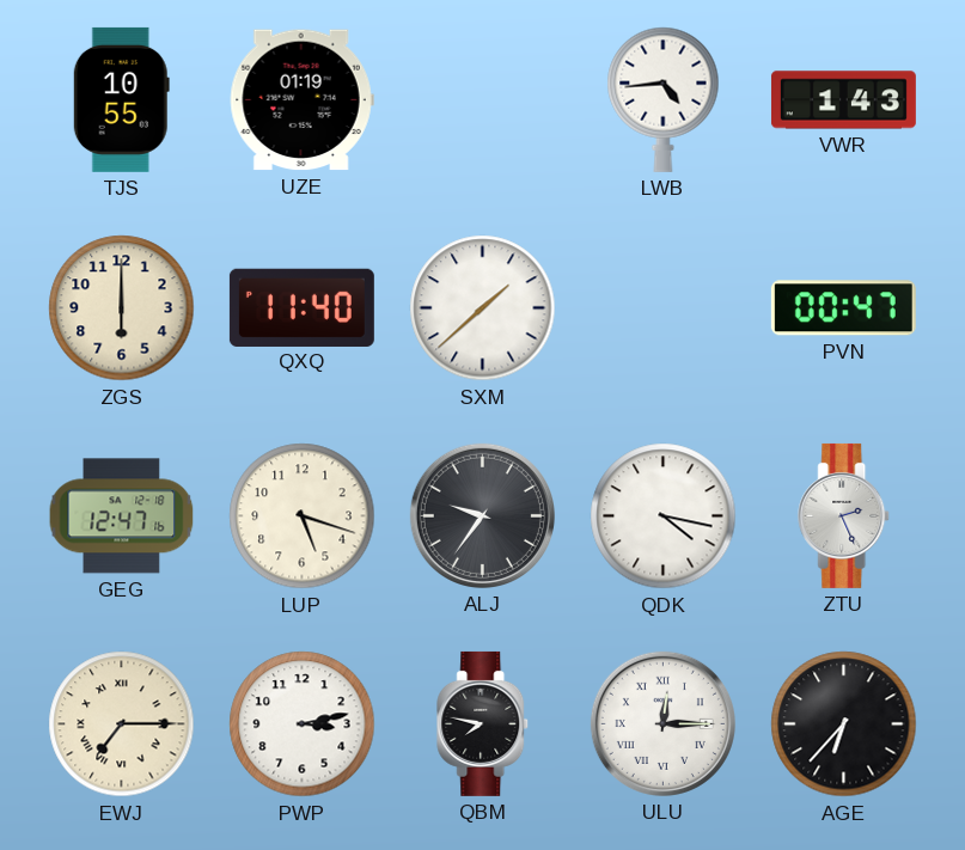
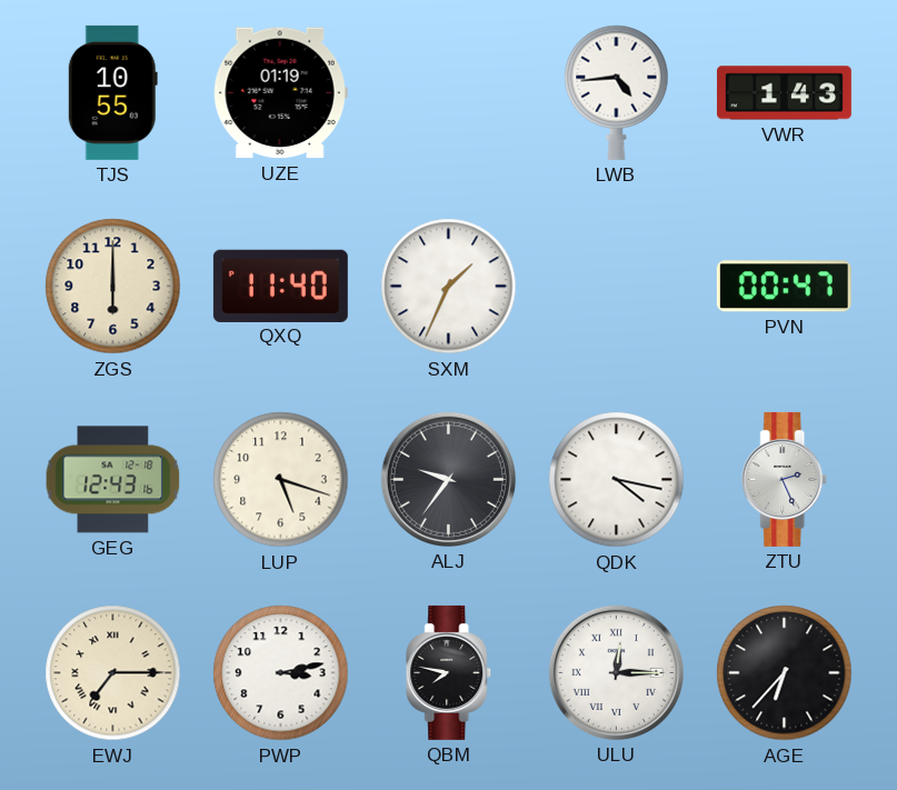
SXM: 1:38 -> 1:34 (449, 287)
GEG: 12:47 -> 12:43 (113, 480)
